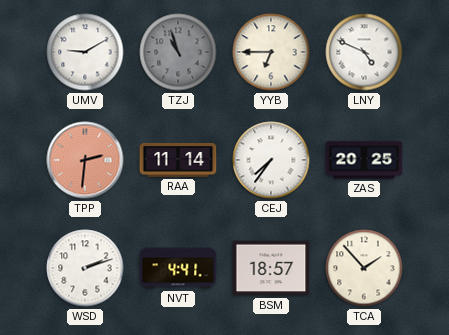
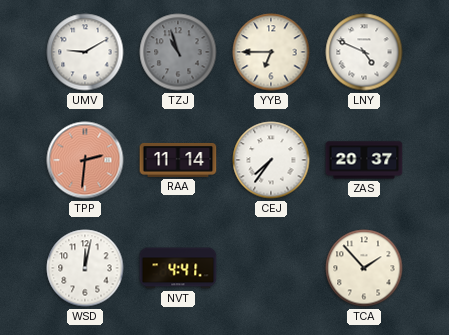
ZAS: 20:25 -> 20:37 (364, 160)
WSD: 2:12 -> 12:02 (85, 268)
BSM: 18:57 -> none (271, 268)
